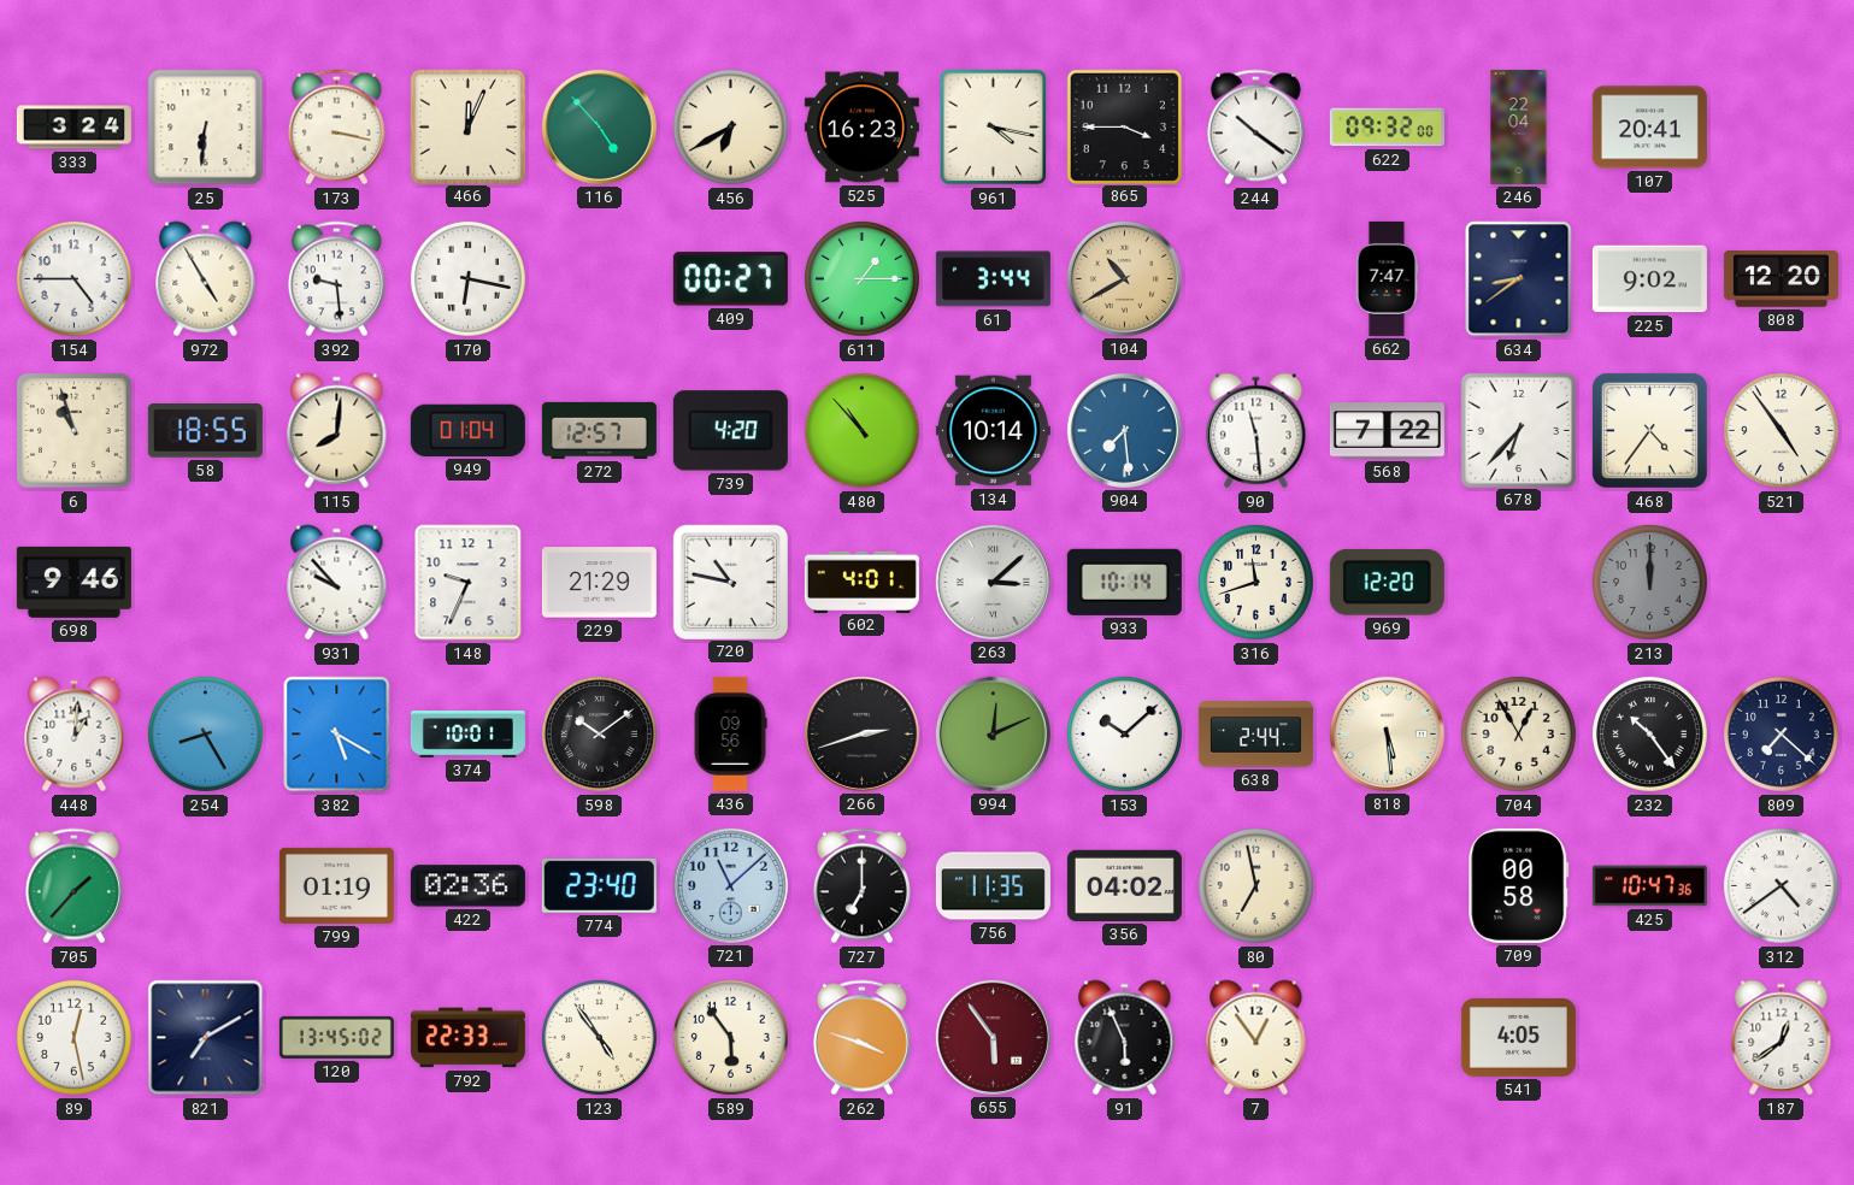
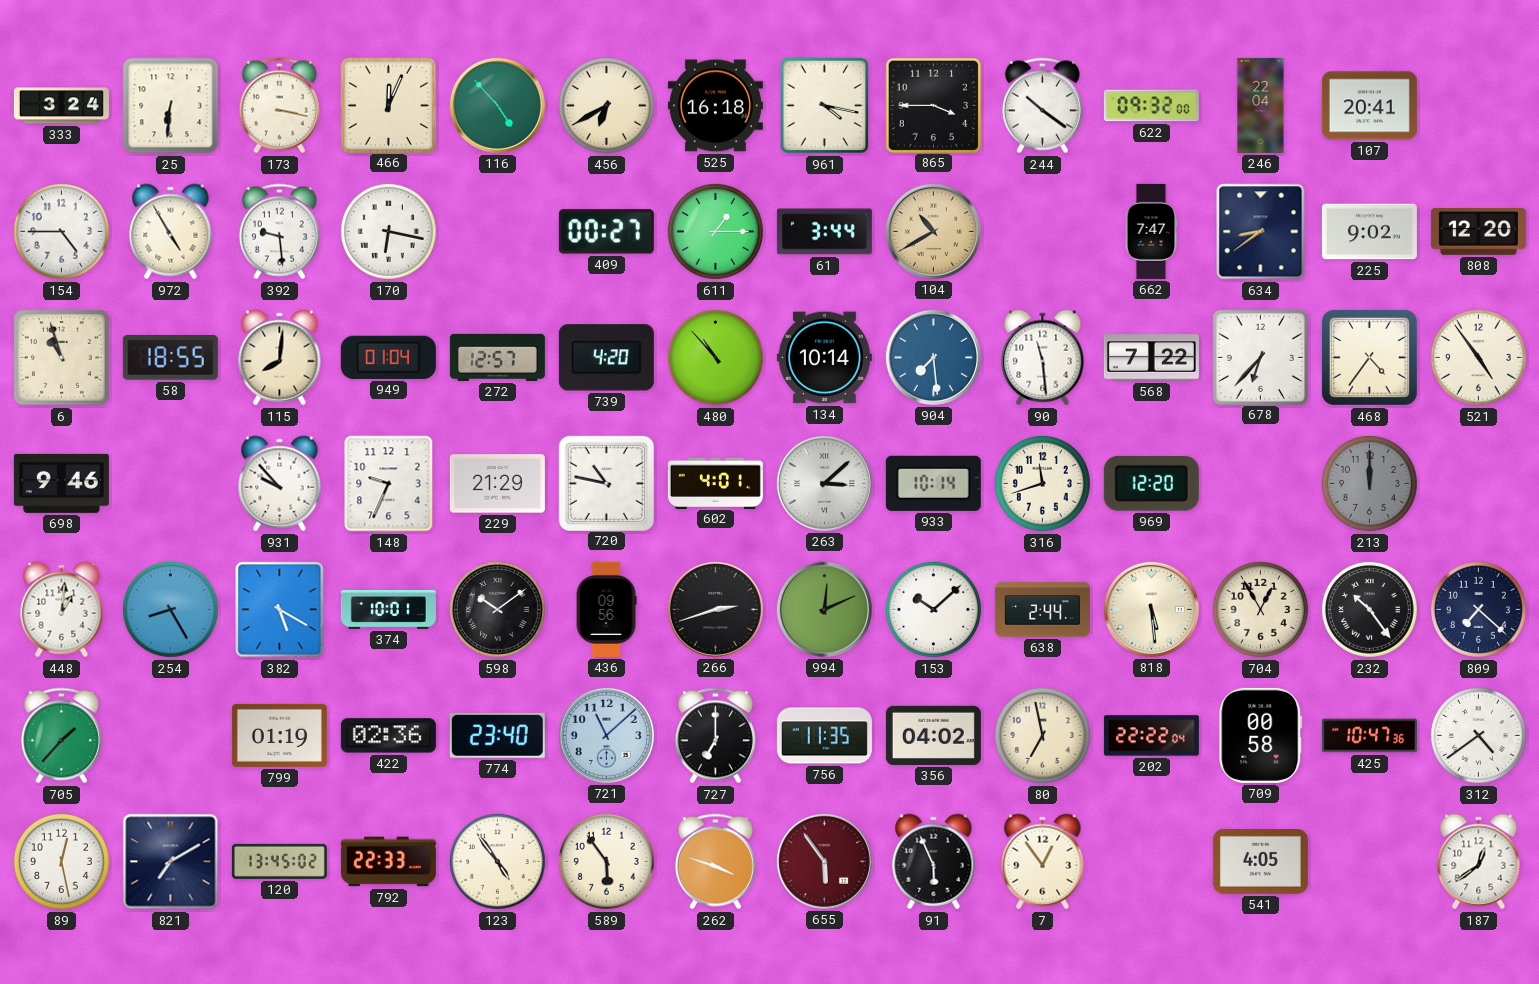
525: 16:23 -> 16:18 (715, 106)
202: none -> 22:22 (1151, 736)
